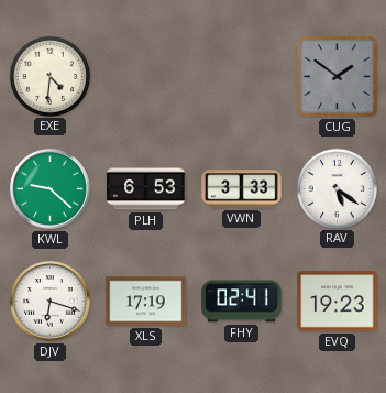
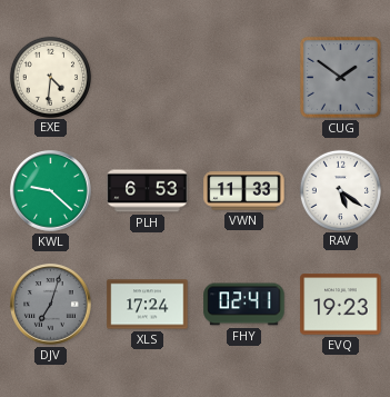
VWN: 3:33 -> 11:33 (244, 191)
DJV: 6:18 -> 7:03 (51, 305)
DJV dial: white -> grey (51, 305)
XLS: 17:19 -> 17:24 (148, 305)
